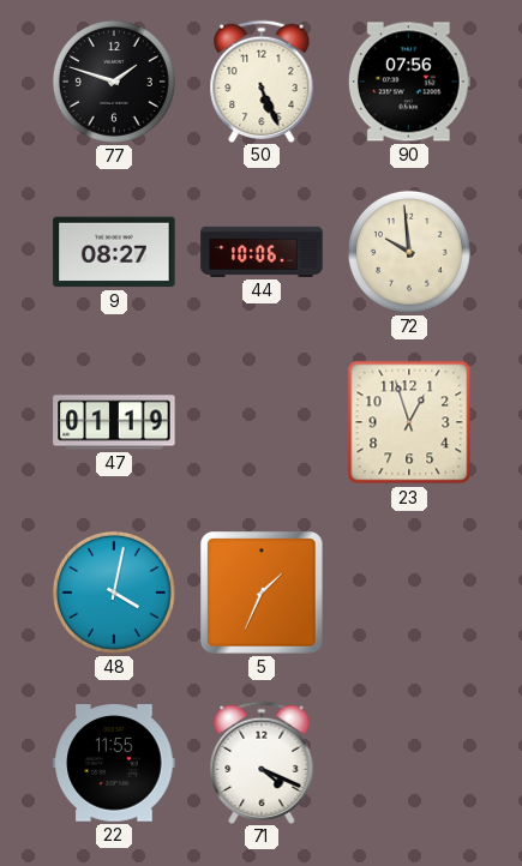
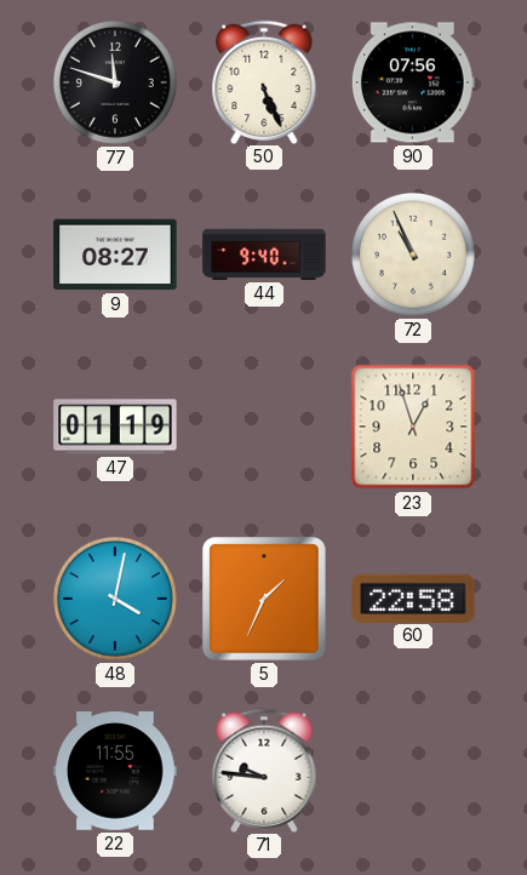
77: 1:48 -> 11:48 (115, 82)
44: 10:06 -> 9:40 (264, 255)
72: 9:59 -> 10:56 (413, 255)
60: none -> 22:58 (413, 597)
71: 4:19 -> 9:46 (264, 770)
